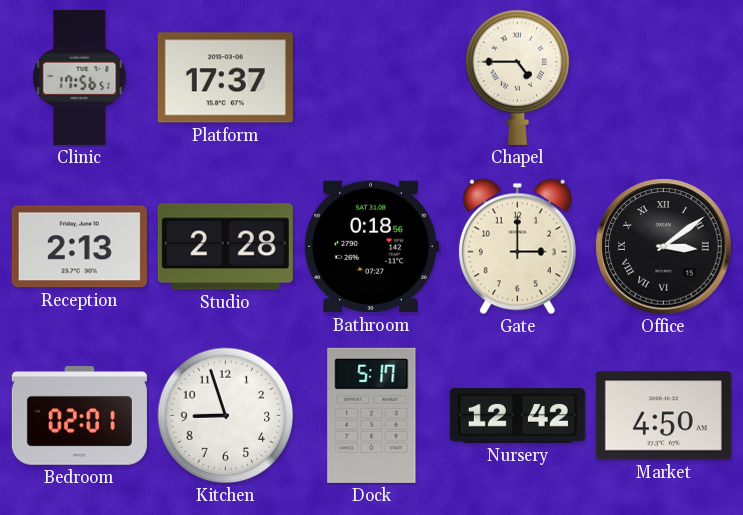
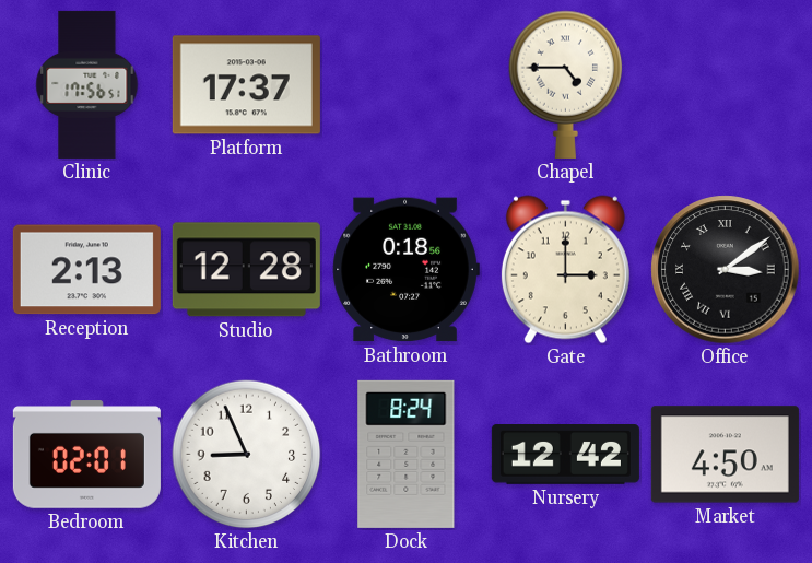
Studio: 2:28 -> 12:28 (246, 270)
Kitchen: 8:57 -> 8:56 (247, 455)
Dock: 5:17 -> 8:24 (407, 454)
